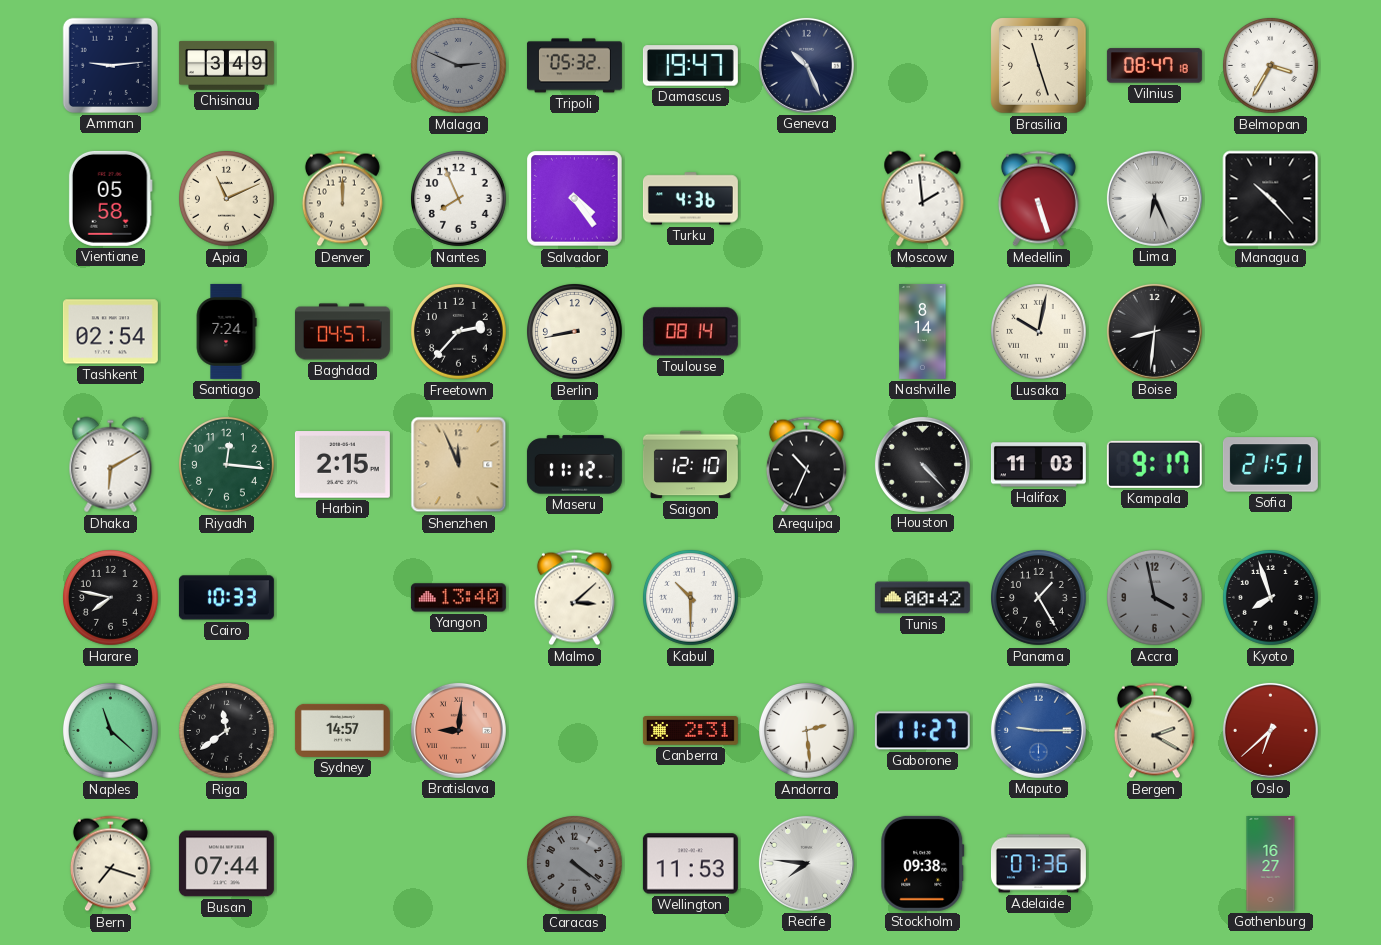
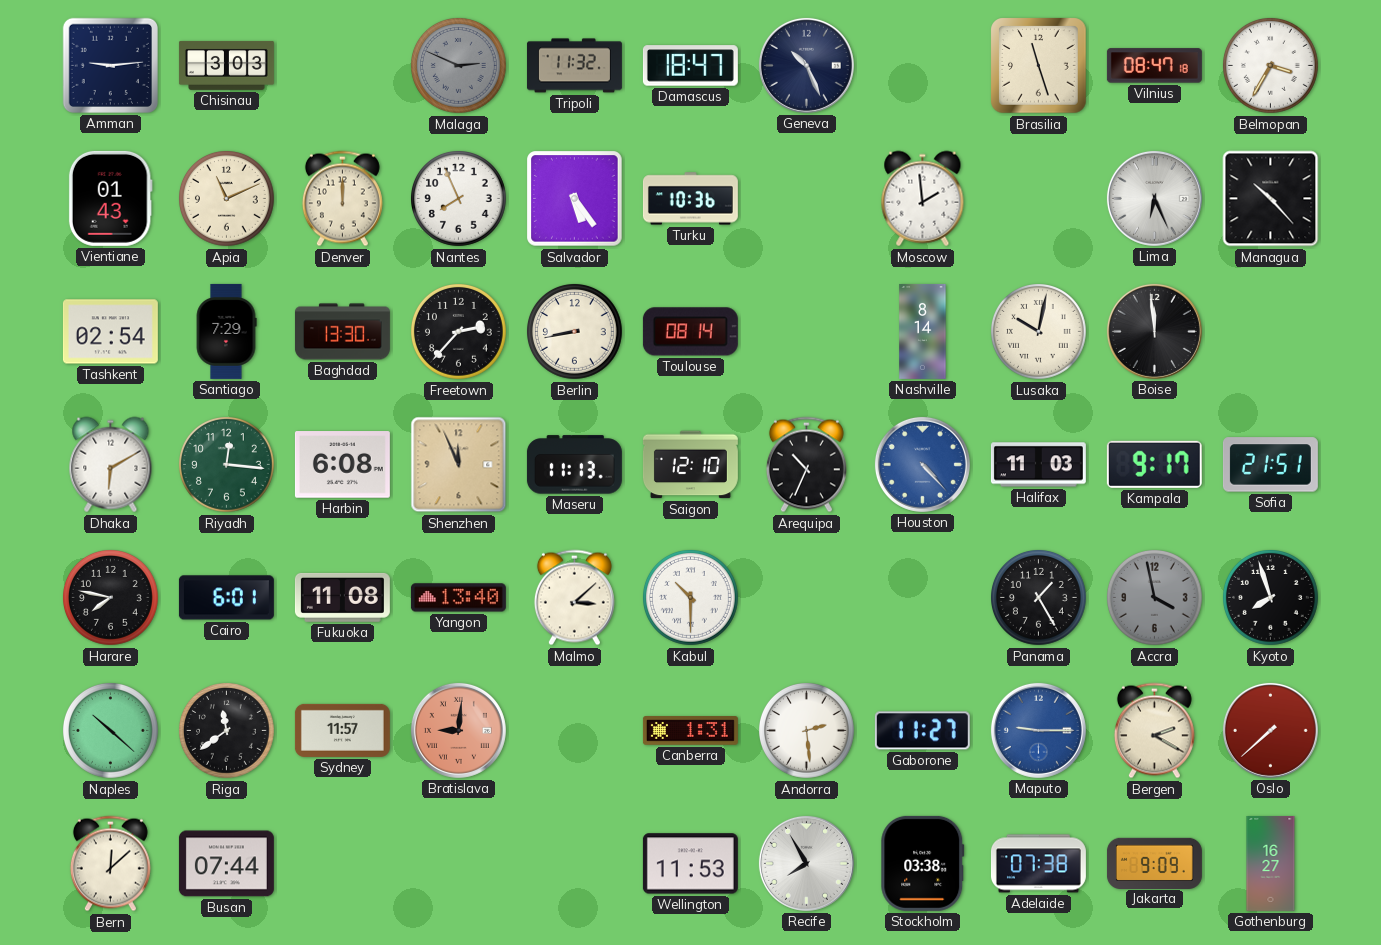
Chisinau: 3:49 -> 3:03 (226, 65)
Tripoli: 05:32 -> 11:32 (574, 66)
Damascus: 19:47 -> 18:47 (690, 66)
Vientiane: 05:58 -> 01:43 (110, 198)
Salvador: 4:24 -> 5:24 (575, 199)
Turku: 4:36 -> 10:36 (690, 199)
Medellin: 5:27 -> none (1038, 199)
Santiago: 7:24 -> 7:29 (226, 331)
Baghdad: 04:57 -> 13:30 (342, 332)
Boise: 8:31 -> 11:59 (1154, 331)
Harbin: 2:15 -> 6:08 (342, 465)
Maseru: 11:12 -> 11:13 (574, 465)
Houston dial: black -> blue (922, 464)
Cairo: 10:33 -> 6:01 (226, 598)
Fukuoka: none -> 11:08 (342, 597)
Tunis: 00:42 -> none (922, 598)
Naples: 11:22 -> 10:22 (111, 731)
Sydney: 14:57 -> 11:57 (342, 730)
Canberra: 2:31 -> 1:31 (690, 731)
Oslo: 6:38 -> 7:38 (1270, 730)
Bern: 7:18 -> 12:08 (110, 864)
Caracas: 4:21 -> none (575, 864)
Recife: 7:46 -> 7:55 (806, 863)
Stockholm: 09:38 -> 03:38 (923, 863)
Adelaide: 07:36 -> 07:38 (1038, 864)
Jakarta: none -> 9:09 (1154, 863)
